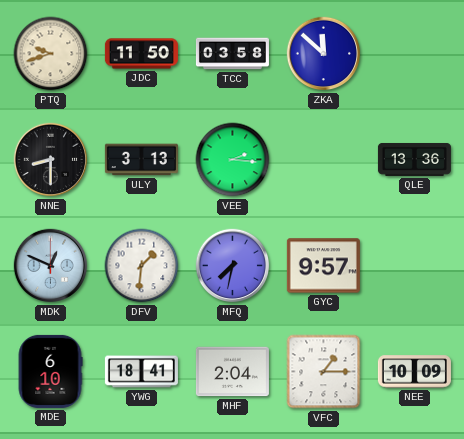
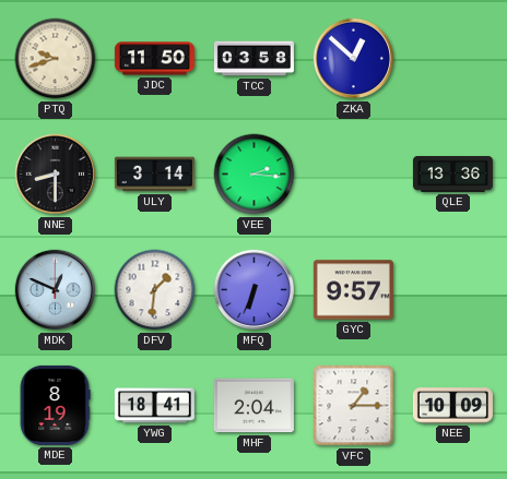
ZKA: 11:52 -> 12:52 (354, 59)
ULY: 3:13 -> 3:14 (154, 175)
MFQ: 7:32 -> 6:34 (255, 290)
MDE: 6:10 -> 8:19 (55, 405)
